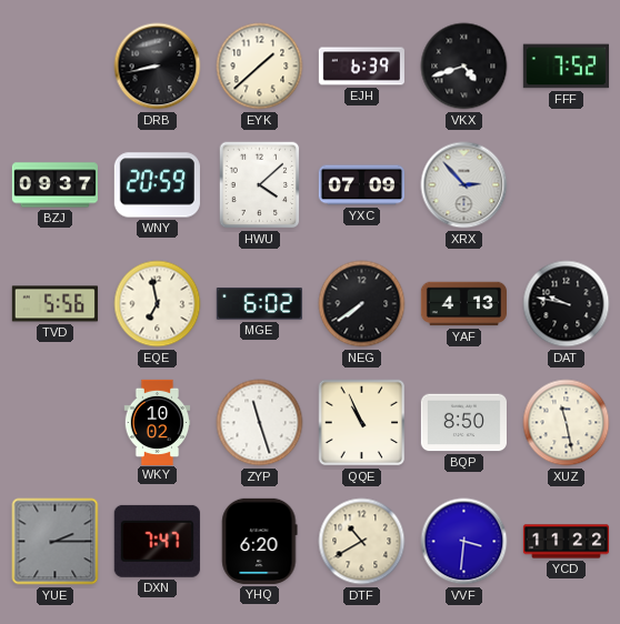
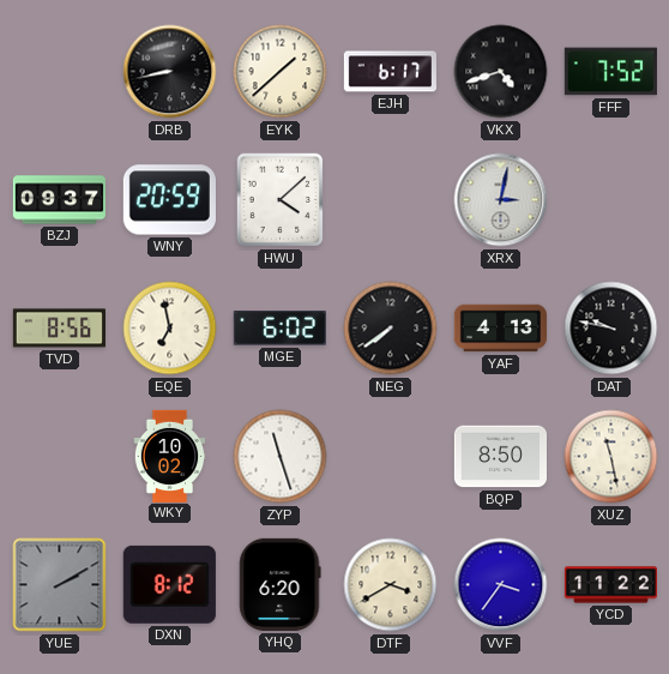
EJH: 6:39 -> 6:17 (390, 72)
YXC: 07:09 -> none (361, 185)
XRX: 2:53 -> 3:02 (501, 200)
TVD: 5:56 -> 8:56 (59, 329)
QQE: 10:56 -> none (362, 423)
YUE: 2:15 -> 2:10 (60, 585)
DXN: 7:47 -> 8:12 (169, 584)
DTF: 10:40 -> 3:40 (391, 585)
VVF: 3:31 -> 3:36 (501, 585)
